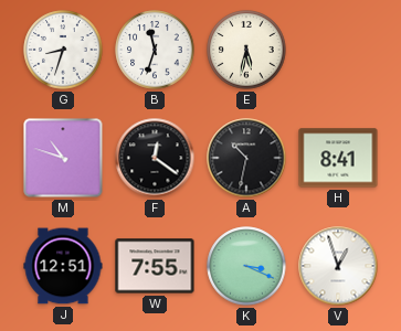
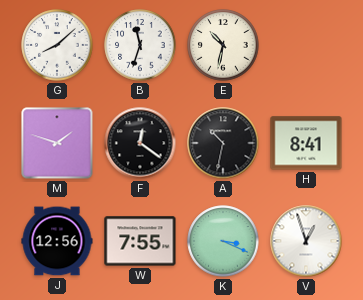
G: 8:33 -> 8:08 (57, 45)
E: 5:32 -> 10:32 (223, 45)
M: 10:48 -> 1:48 (57, 143)
J: 12:51 -> 12:56 (57, 241)
